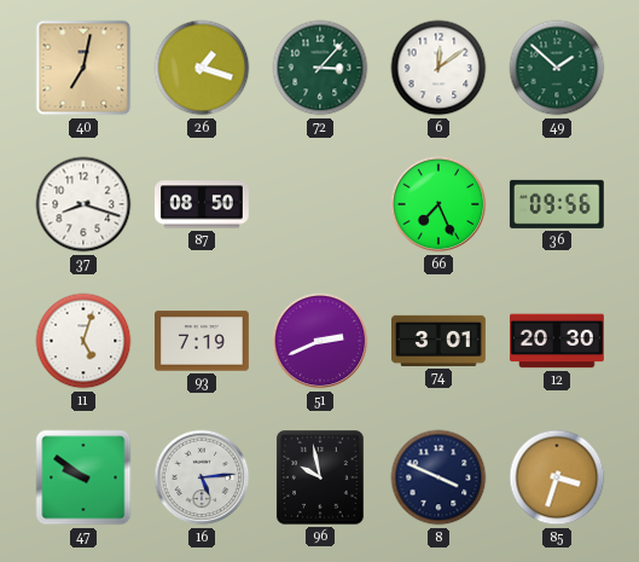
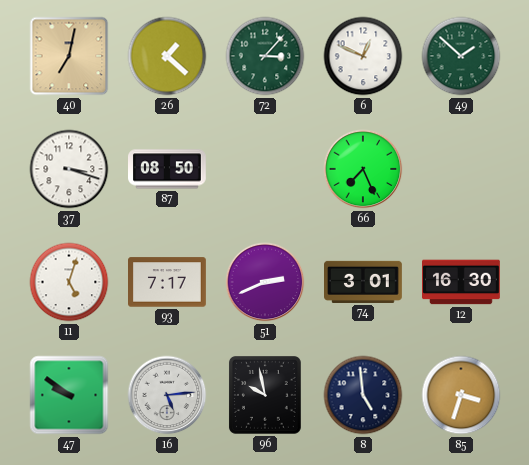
26: 1:18 -> 1:22 (167, 56)
6: 12:09 -> 12:49 (363, 56)
37: 8:18 -> 3:18 (69, 169)
36: 09:56 -> none (557, 204)
93: 7:19 -> 7:17 (168, 282)
12: 20:30 -> 16:30 (462, 282)
8: 3:49 -> 4:59 (363, 395)
